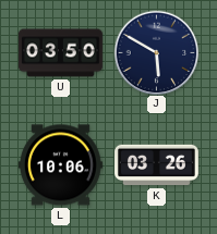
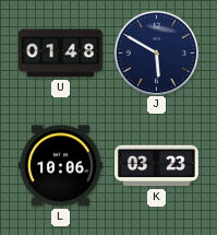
U: 03:50 -> 01:48 (61, 54)
K: 03:26 -> 03:23 (157, 166)
